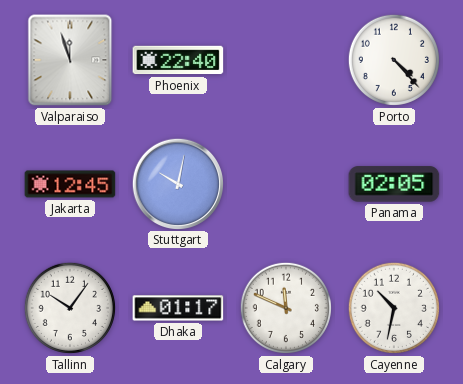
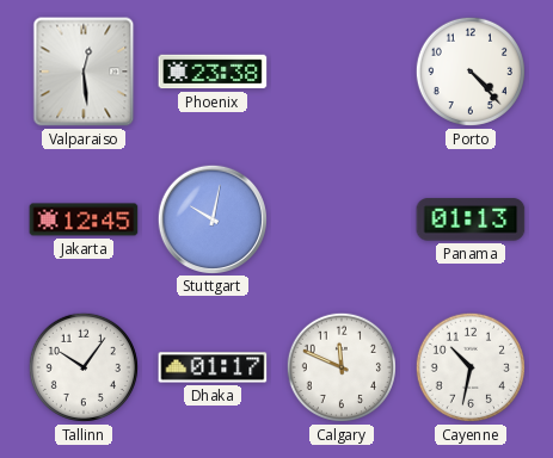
Valparaiso: 11:57 -> 12:29 (84, 72)
Phoenix: 22:40 -> 23:38 (213, 72)
Panama: 02:05 -> 01:13 (471, 219)
